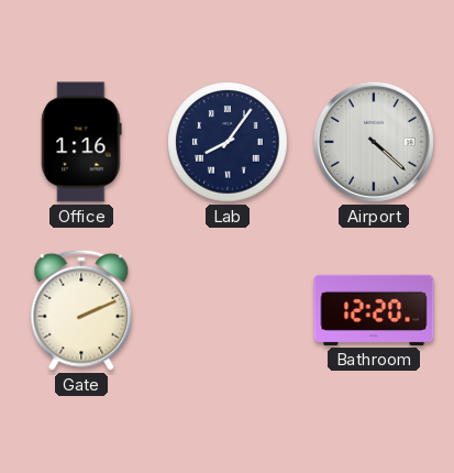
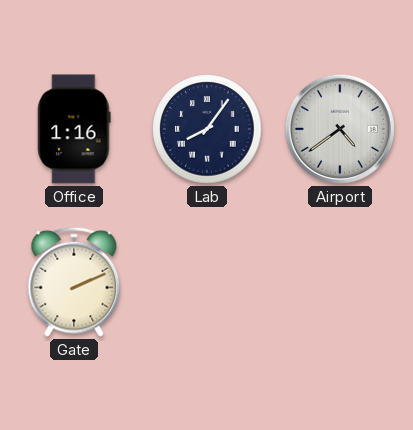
Airport: 4:22 -> 4:39 (340, 129)
Bathroom: 12:20 -> none (374, 310)
